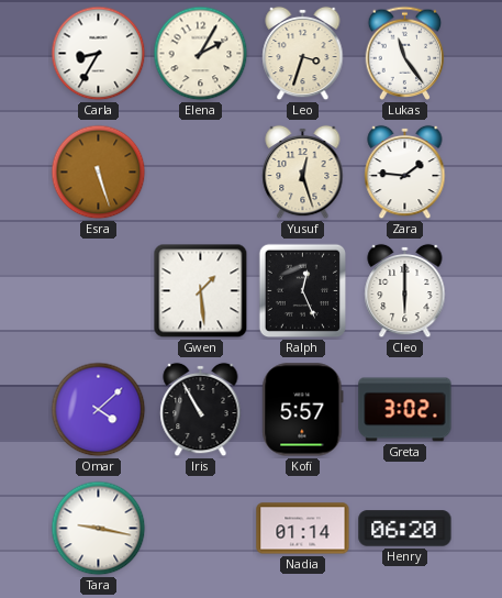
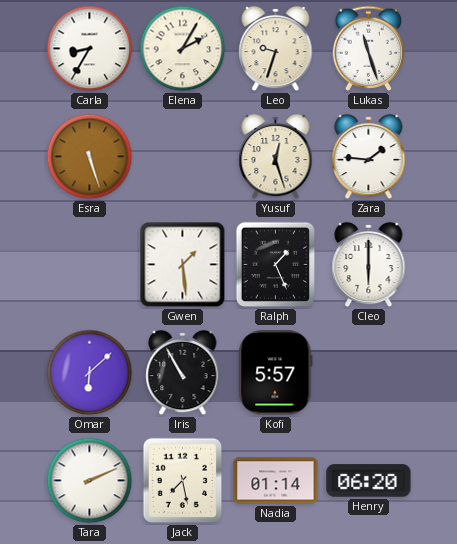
Leo: 3:33 -> 9:33 (276, 49)
Lukas: 11:24 -> 11:27 (369, 48)
Ralph: 12:26 -> 1:26 (276, 265)
Omar: 4:08 -> 6:08 (90, 373)
Greta: 3:02 -> none (405, 410)
Tara: 9:17 -> 2:11 (90, 481)
Jack: none -> 7:28 (183, 481)
